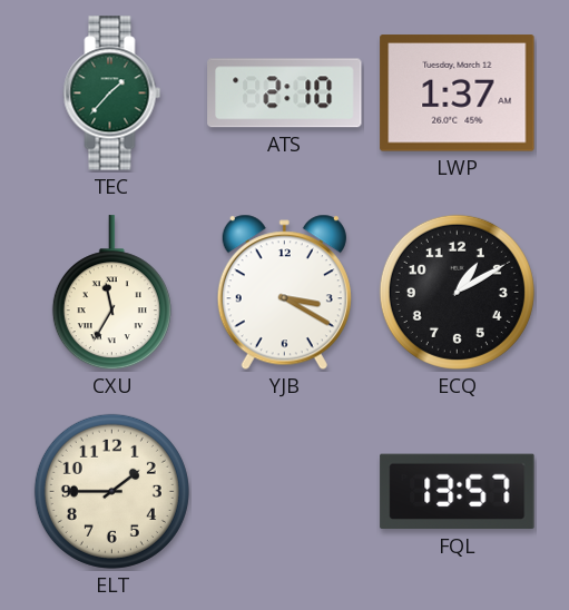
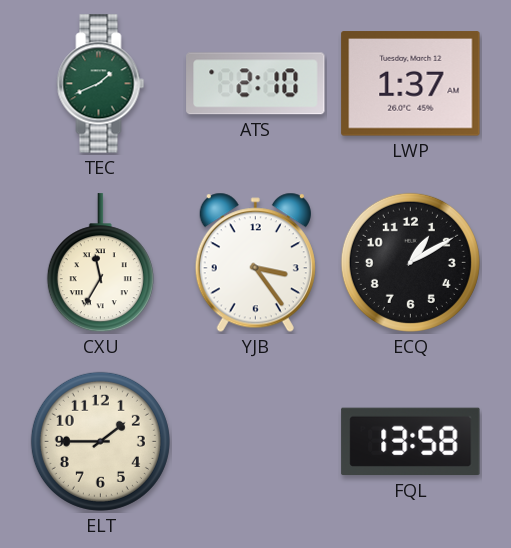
TEC: 1:37 -> 1:41 (101, 84)
YJB: 3:20 -> 3:24 (255, 263)
FQL: 13:57 -> 13:58 (411, 442)
